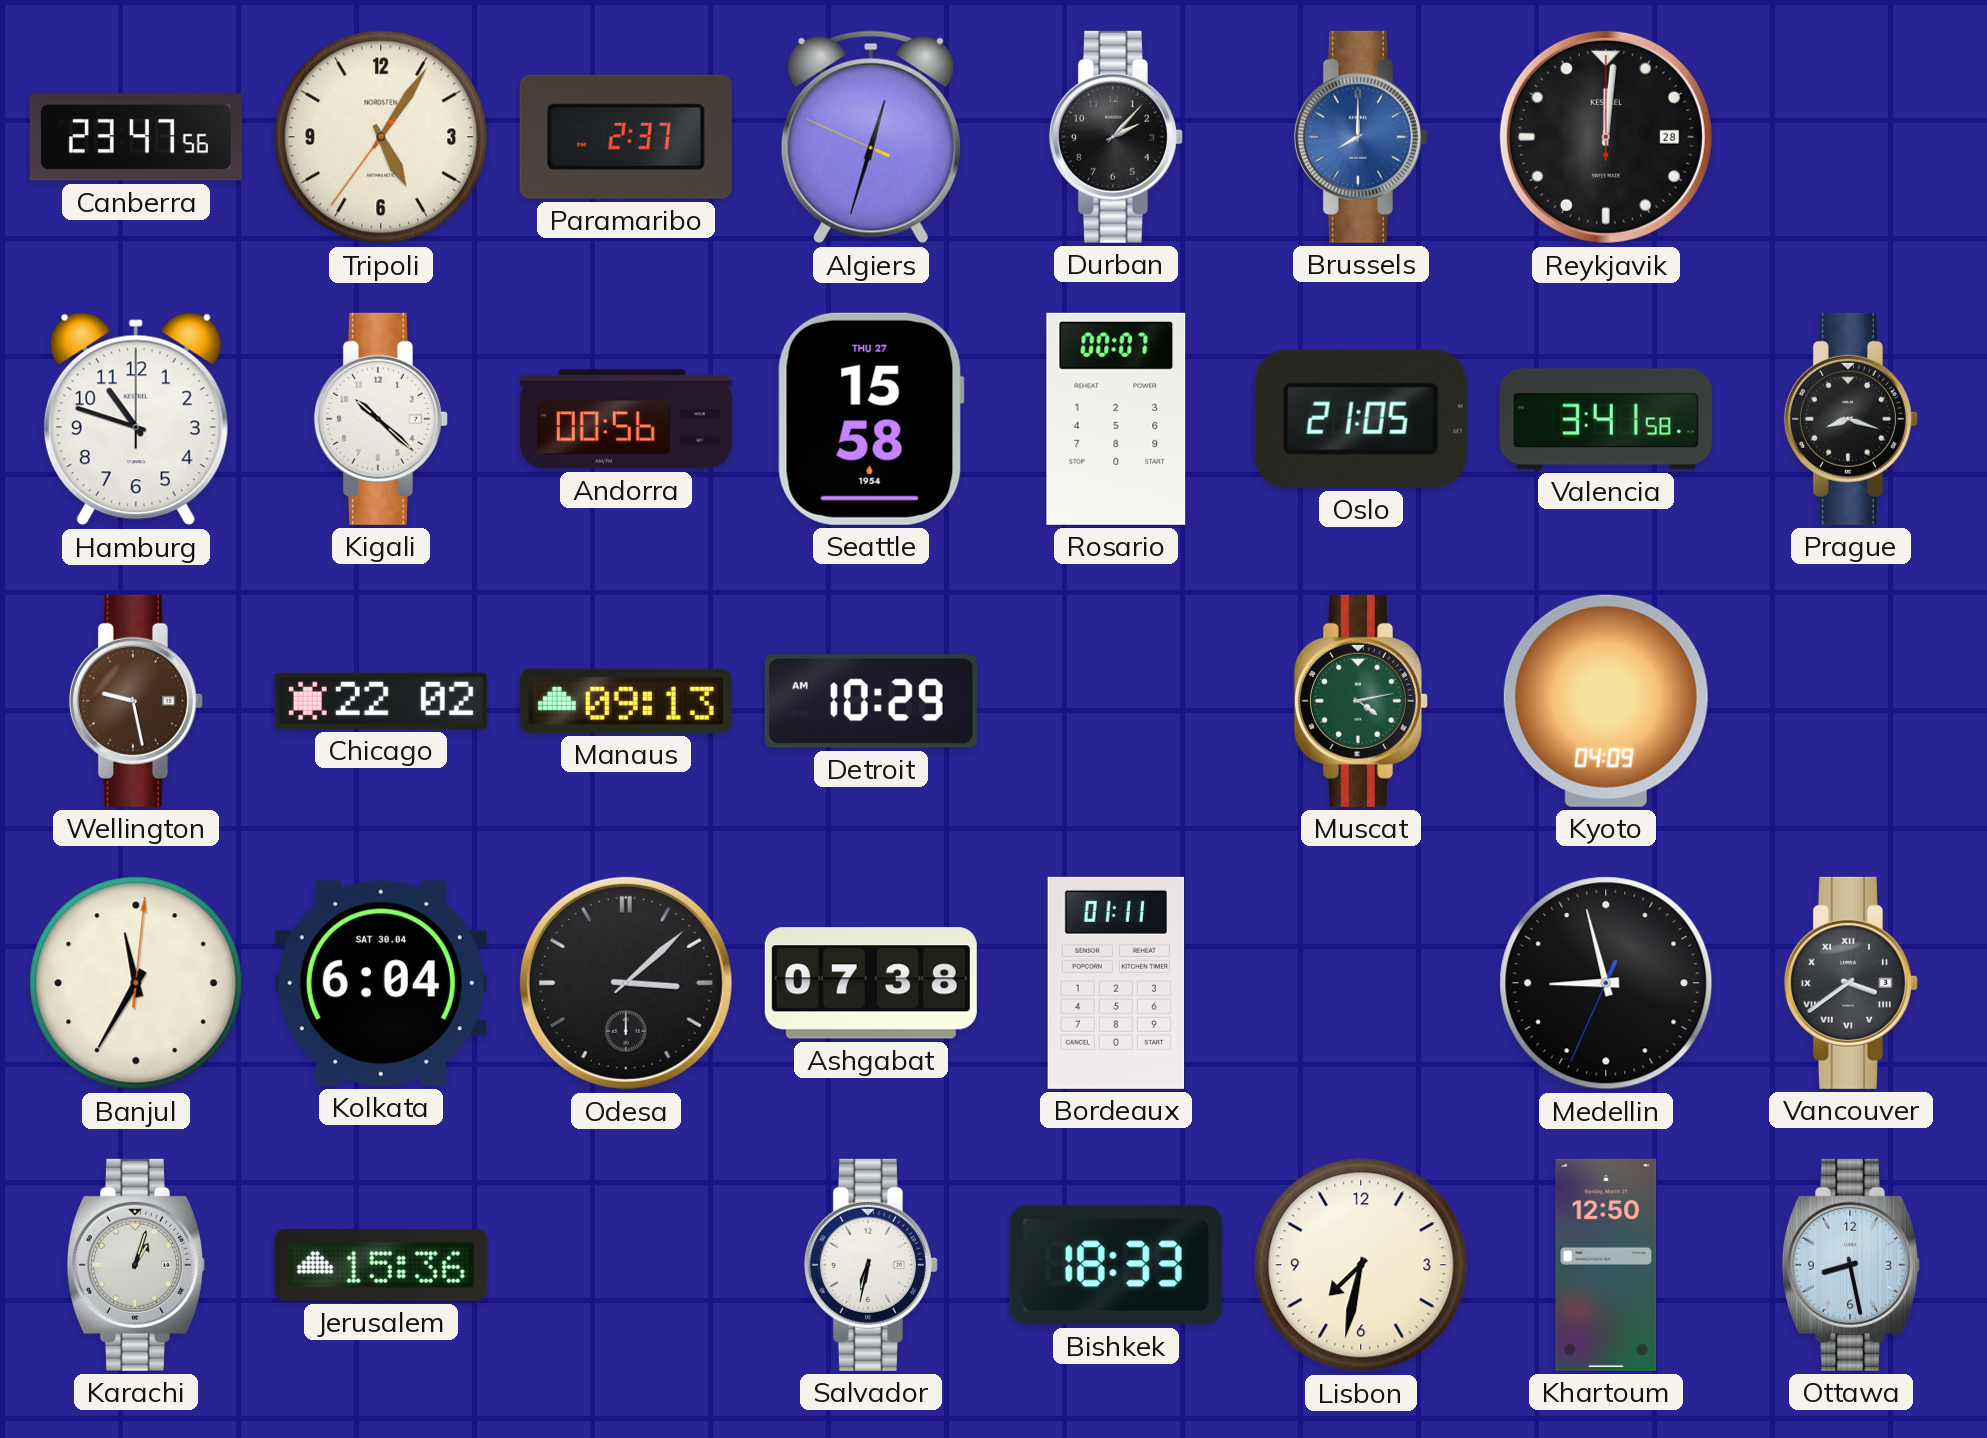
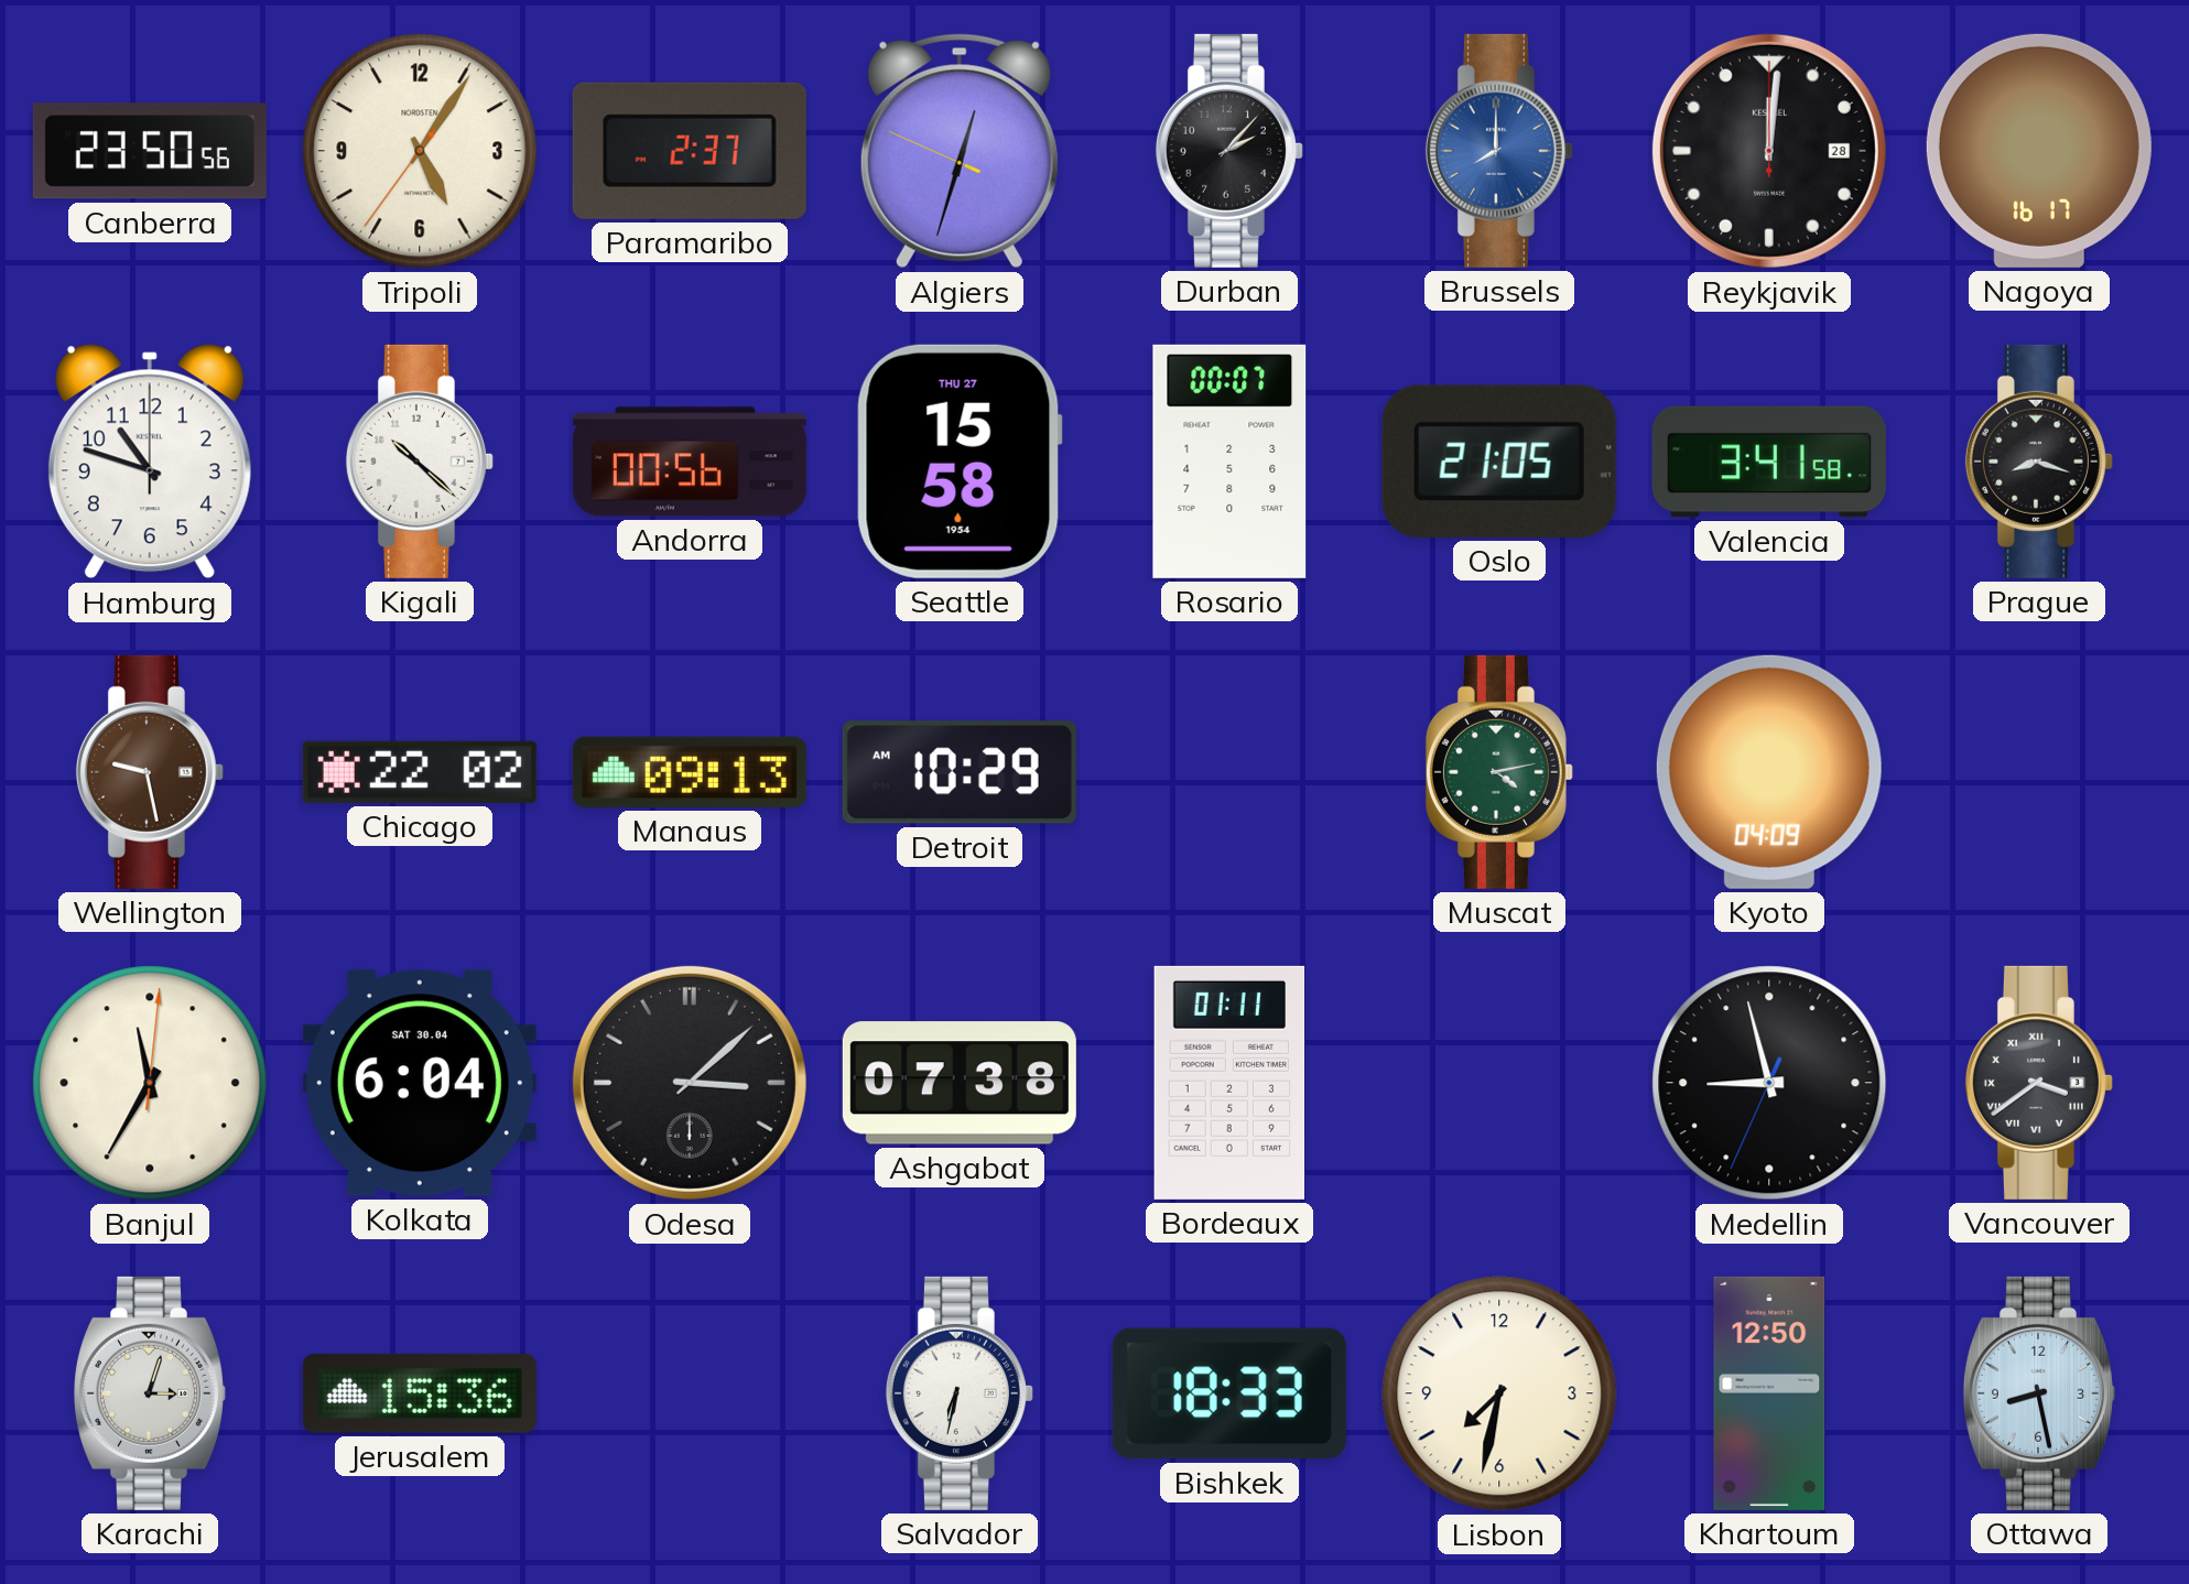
Canberra: 23:47 -> 23:50 (150, 151)
Nagoya: none -> 16:17 (2039, 151)
Karachi: 1:03 -> 3:03 (150, 1393)
